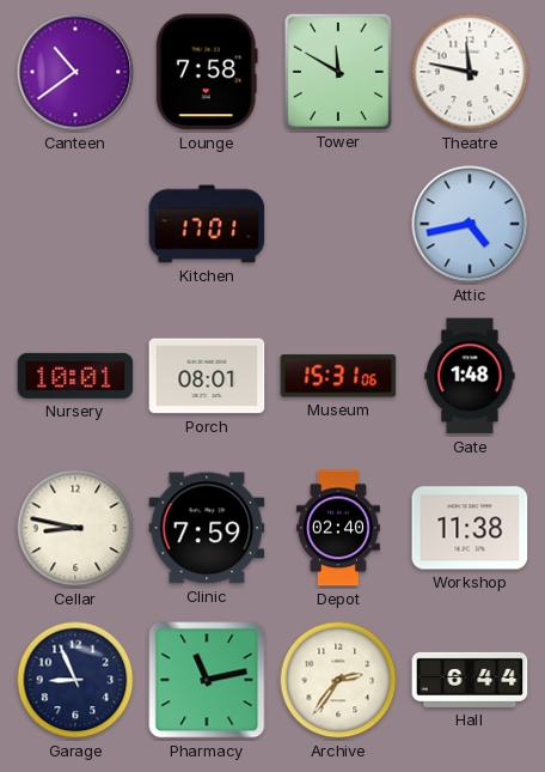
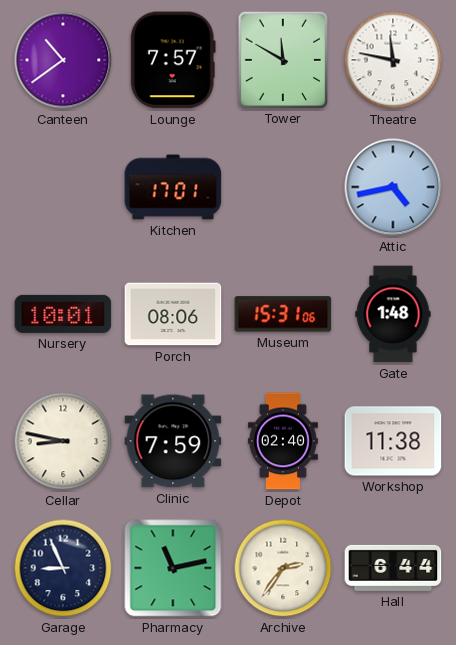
Lounge: 7:58 -> 7:57 (173, 60)
Porch: 08:01 -> 08:06 (173, 314)
